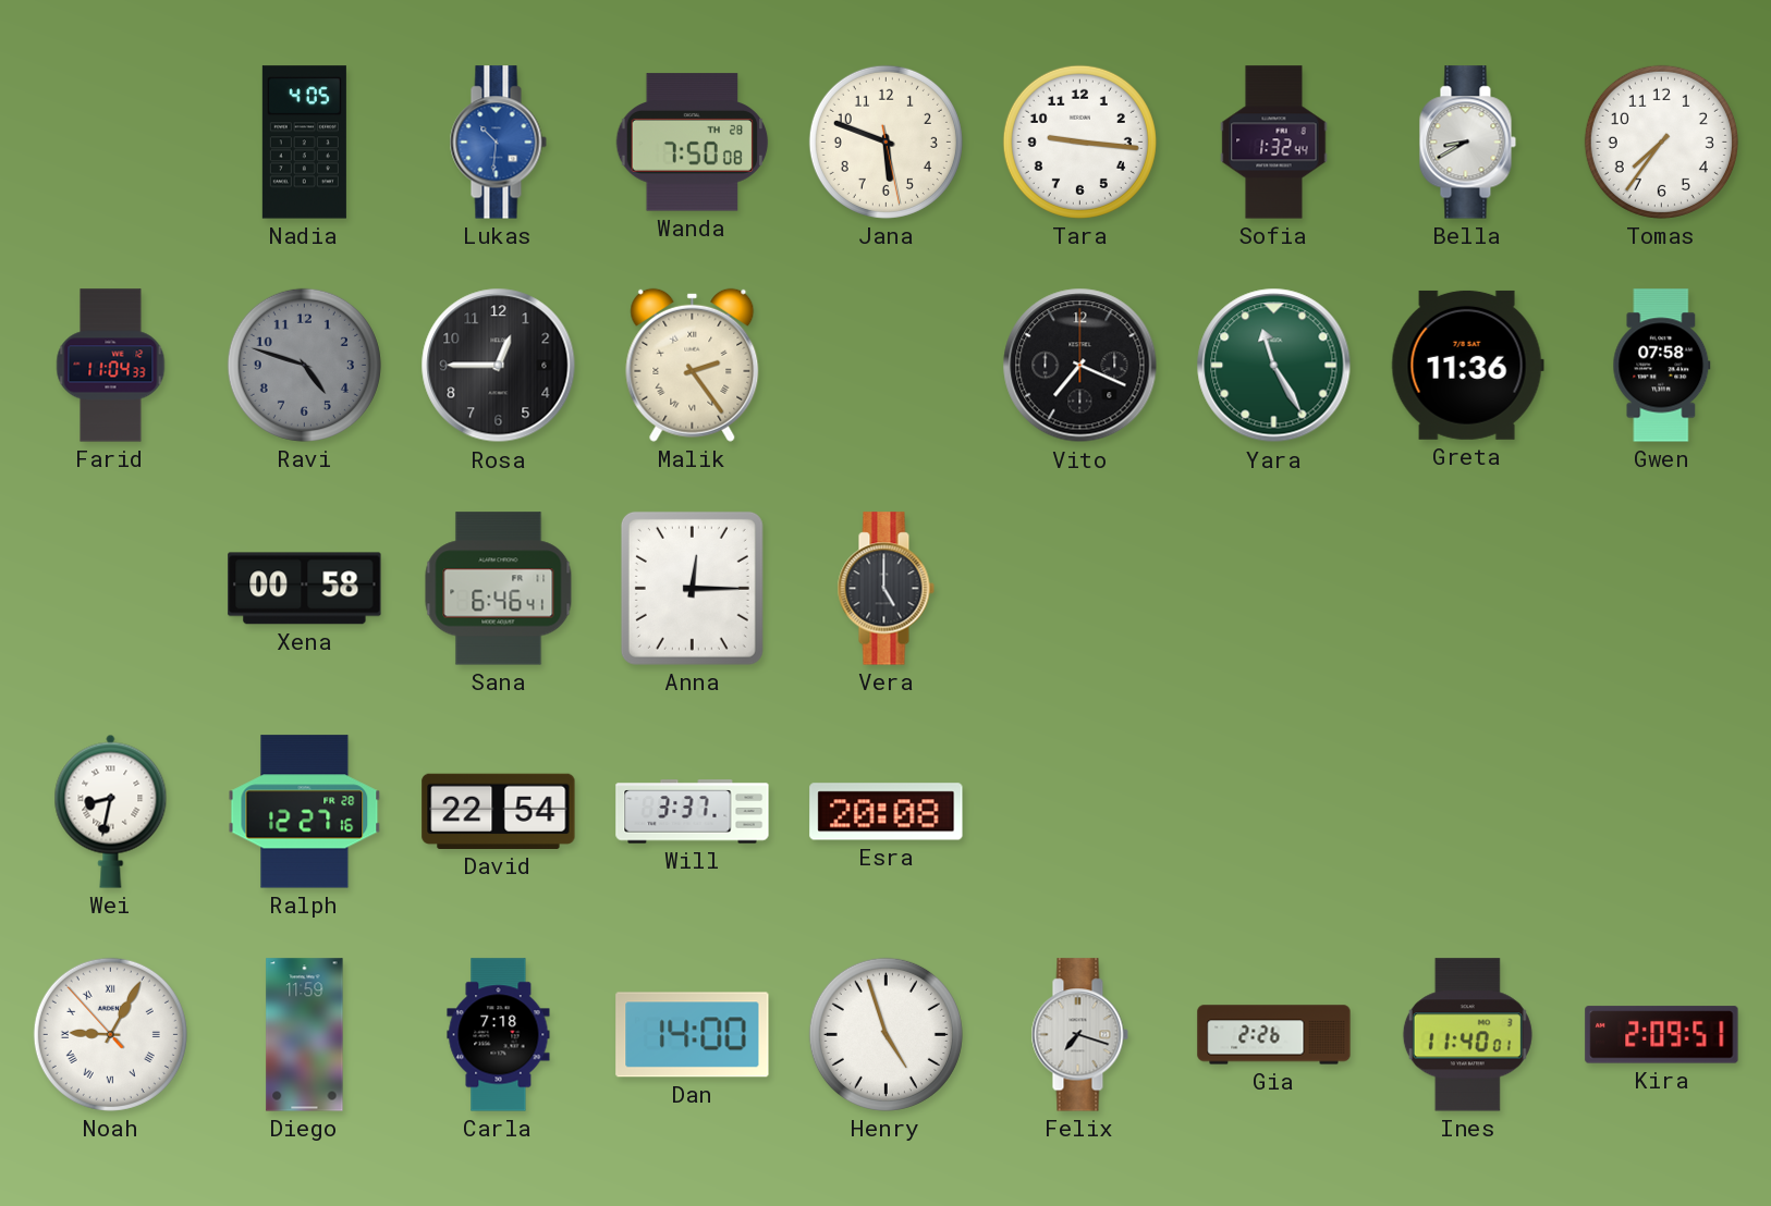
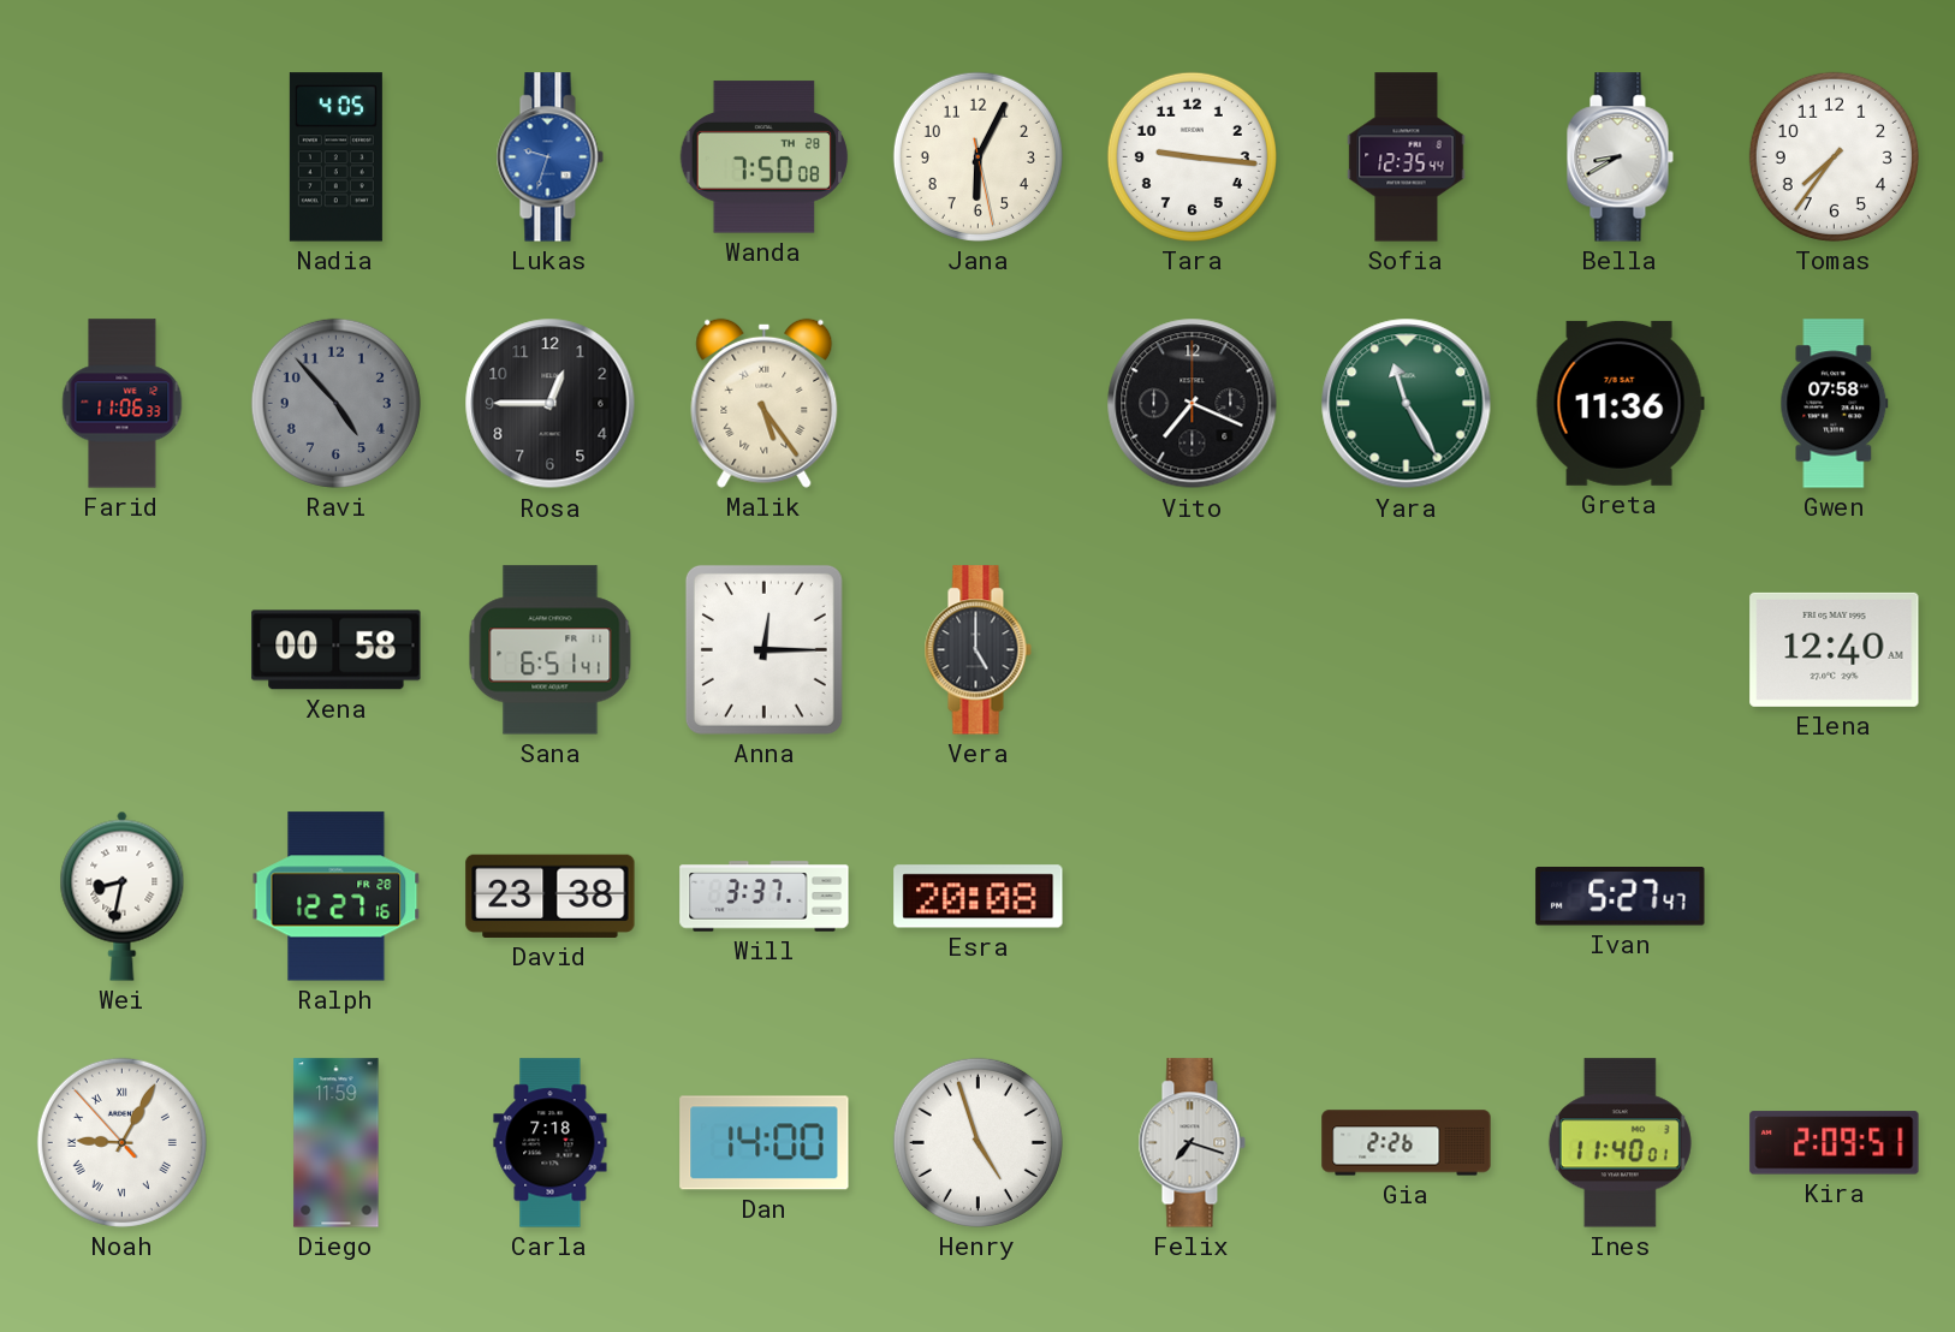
Lukas: 10:31 -> 9:33 (549, 157)
Jana: 5:48 -> 6:04 (977, 156)
Sofia: 1:32 -> 12:35 (1407, 157)
Farid: 11:04 -> 11:06 (123, 404)
Ravi: 4:48 -> 4:53 (335, 403)
Malik: 2:24 -> 5:24 (765, 403)
Sana: 6:46 -> 6:51 (551, 650)
Elena: none -> 12:40 (1835, 649)
David: 22:54 -> 23:38 (551, 896)
Ivan: none -> 5:27 (1621, 897)
